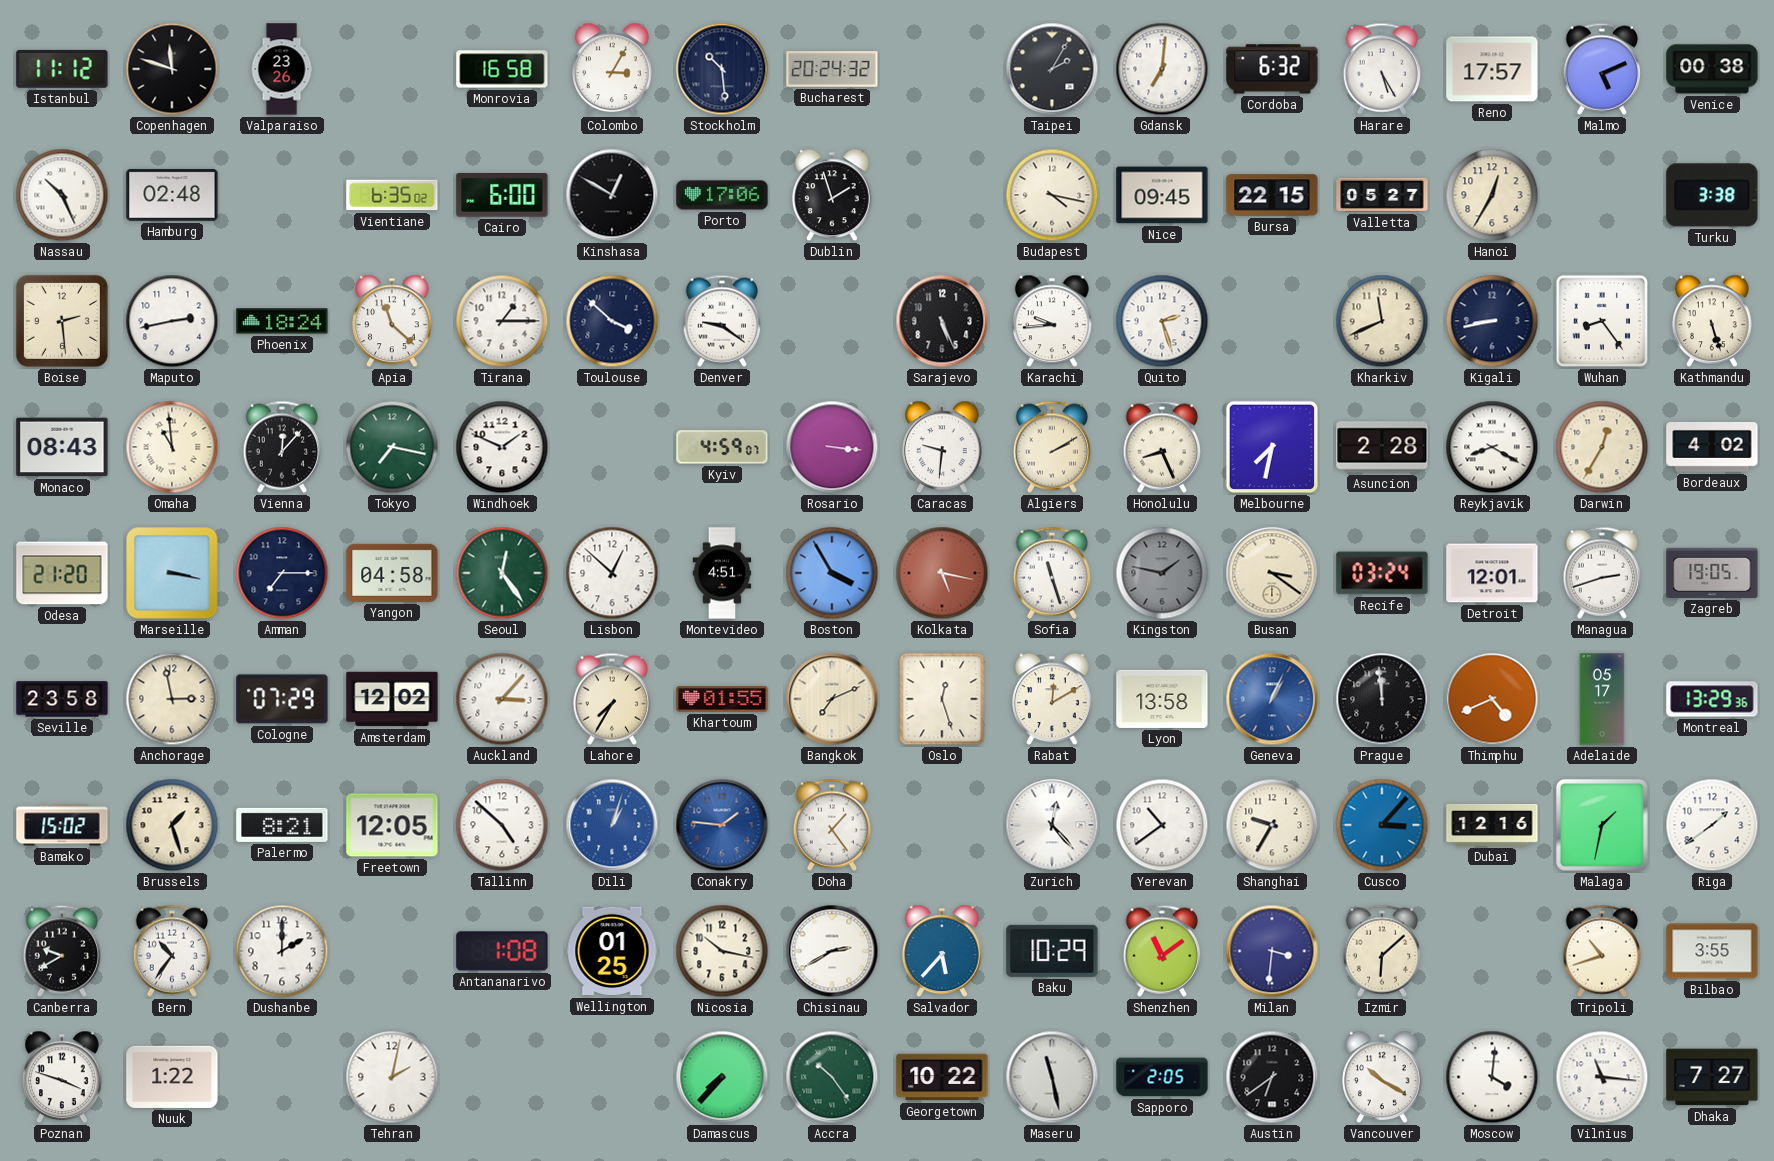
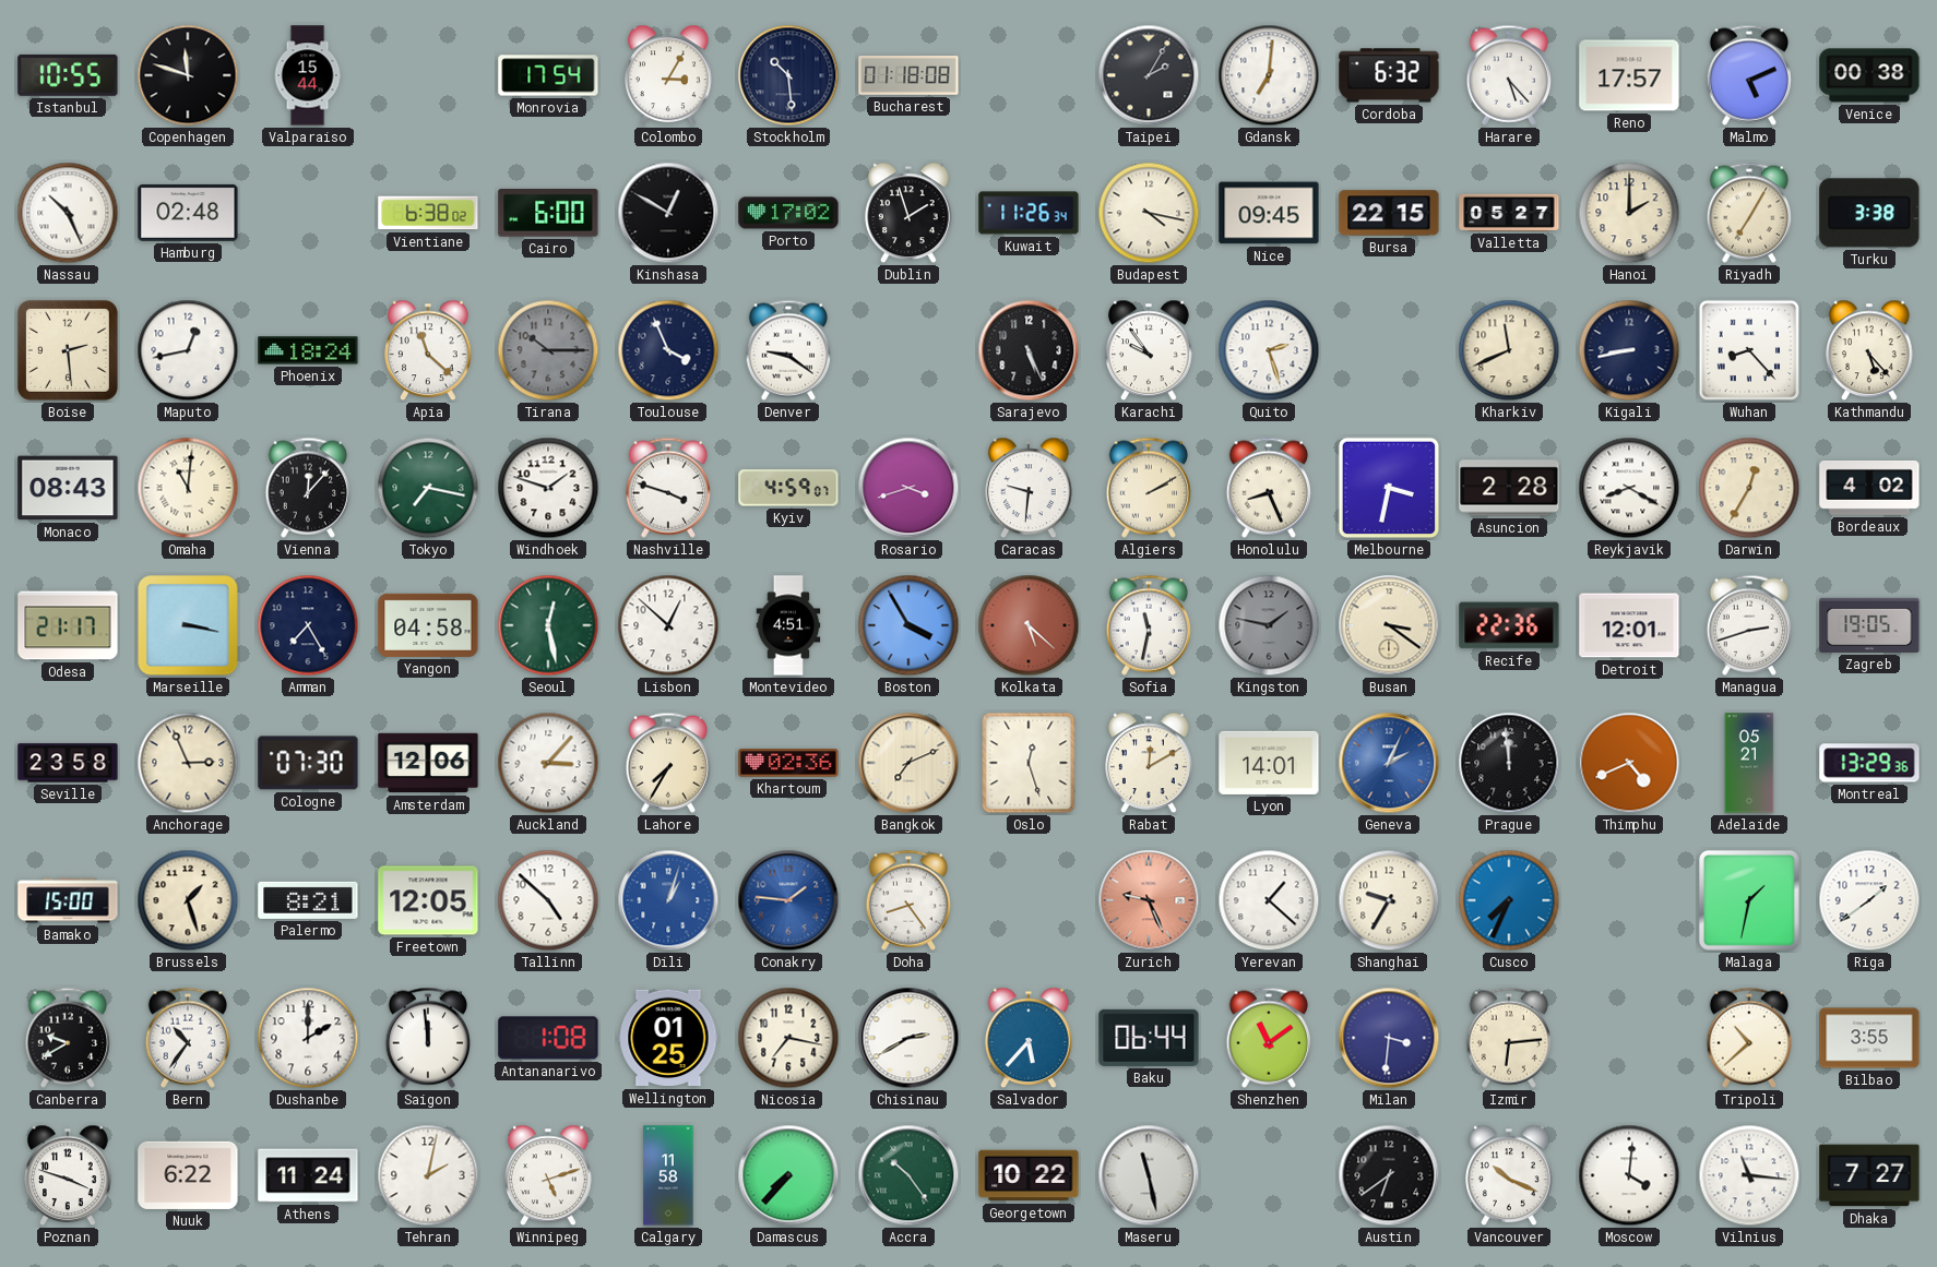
Istanbul: 11:12 -> 10:55 (68, 75)
Valparaiso: 23:26 -> 15:44 (308, 75)
Monrovia: 16:58 -> 17:54 (548, 75)
Bucharest: 20:24 -> 01:18 (908, 76)
Harare: 5:25 -> 5:23 (1508, 75)
Vientiane: 6:35 -> 6:38 (428, 213)
Porto: 17:06 -> 17:02 (788, 213)
Kuwait: none -> 11:26 (1029, 213)
Hanoi: 12:35 -> 2:00 (1629, 213)
Riyadh: none -> 7:05 (1748, 213)
Maputo: 2:43 -> 12:43 (188, 350)
Tirana: 1:15 -> 10:15 (548, 350)
Tirana dial: white -> grey (548, 350)
Toulouse: 3:52 -> 3:56 (668, 350)
Karachi: 9:44 -> 9:54 (1149, 350)
Wuhan: 8:24 -> 8:23 (1749, 350)
Kathmandu: 5:27 -> 5:23 (1869, 350)
Omaha: 10:59 -> 11:01 (188, 488)
Windhoek: 1:49 -> 1:48 (548, 488)
Nashville: none -> 3:48 (667, 488)
Rosario: 3:16 -> 3:42 (908, 488)
Melbourne: 7:32 -> 3:32 (1389, 488)
Odesa: 21:20 -> 21:17 (68, 625)
Amman: 7:15 -> 7:25 (308, 625)
Seoul: 12:24 -> 12:28 (548, 625)
Kolkata: 5:17 -> 5:22 (1029, 625)
Sofia: 11:27 -> 11:32 (1148, 625)
Recife: 03:24 -> 22:36 (1509, 625)
Anchorage: 2:58 -> 2:56 (188, 763)
Cologne: 07:29 -> 07:30 (308, 763)
Amsterdam: 12:02 -> 12:06 (428, 763)
Khartoum: 01:55 -> 02:36 (788, 763)
Lyon: 13:58 -> 14:01 (1269, 763)
Geneva: 1:04 -> 2:04 (1389, 763)
Adelaide: 05:17 -> 05:21 (1749, 763)
Bamako: 15:02 -> 15:00 (68, 900)
Doha: 1:24 -> 8:24 (907, 900)
Zurich: 12:23 -> 9:26 (1149, 900)
Zurich dial: white -> salmon (1149, 900)
Yerevan: 10:39 -> 1:22 (1269, 900)
Cusco: 3:07 -> 7:34 (1509, 900)
Dubai: 12:16 -> none (1492, 825)
Saigon: none -> 11:59 (427, 1038)
Nicosia: 10:17 -> 7:17 (788, 1038)
Baku: 10:29 -> 06:44 (1149, 1038)
Izmir: 6:08 -> 6:14 (1508, 1038)
Tripoli: 10:42 -> 10:38 (1748, 1038)
Nuuk: 1:22 -> 6:22 (188, 1175)
Athens: none -> 11:24 (308, 1175)
Winnipeg: none -> 5:12 (548, 1175)
Calgary: none -> 11:58 (668, 1175)
Sapporo: 2:05 -> none (1162, 1077)
Vancouver: 10:20 -> 10:19 (1509, 1175)
